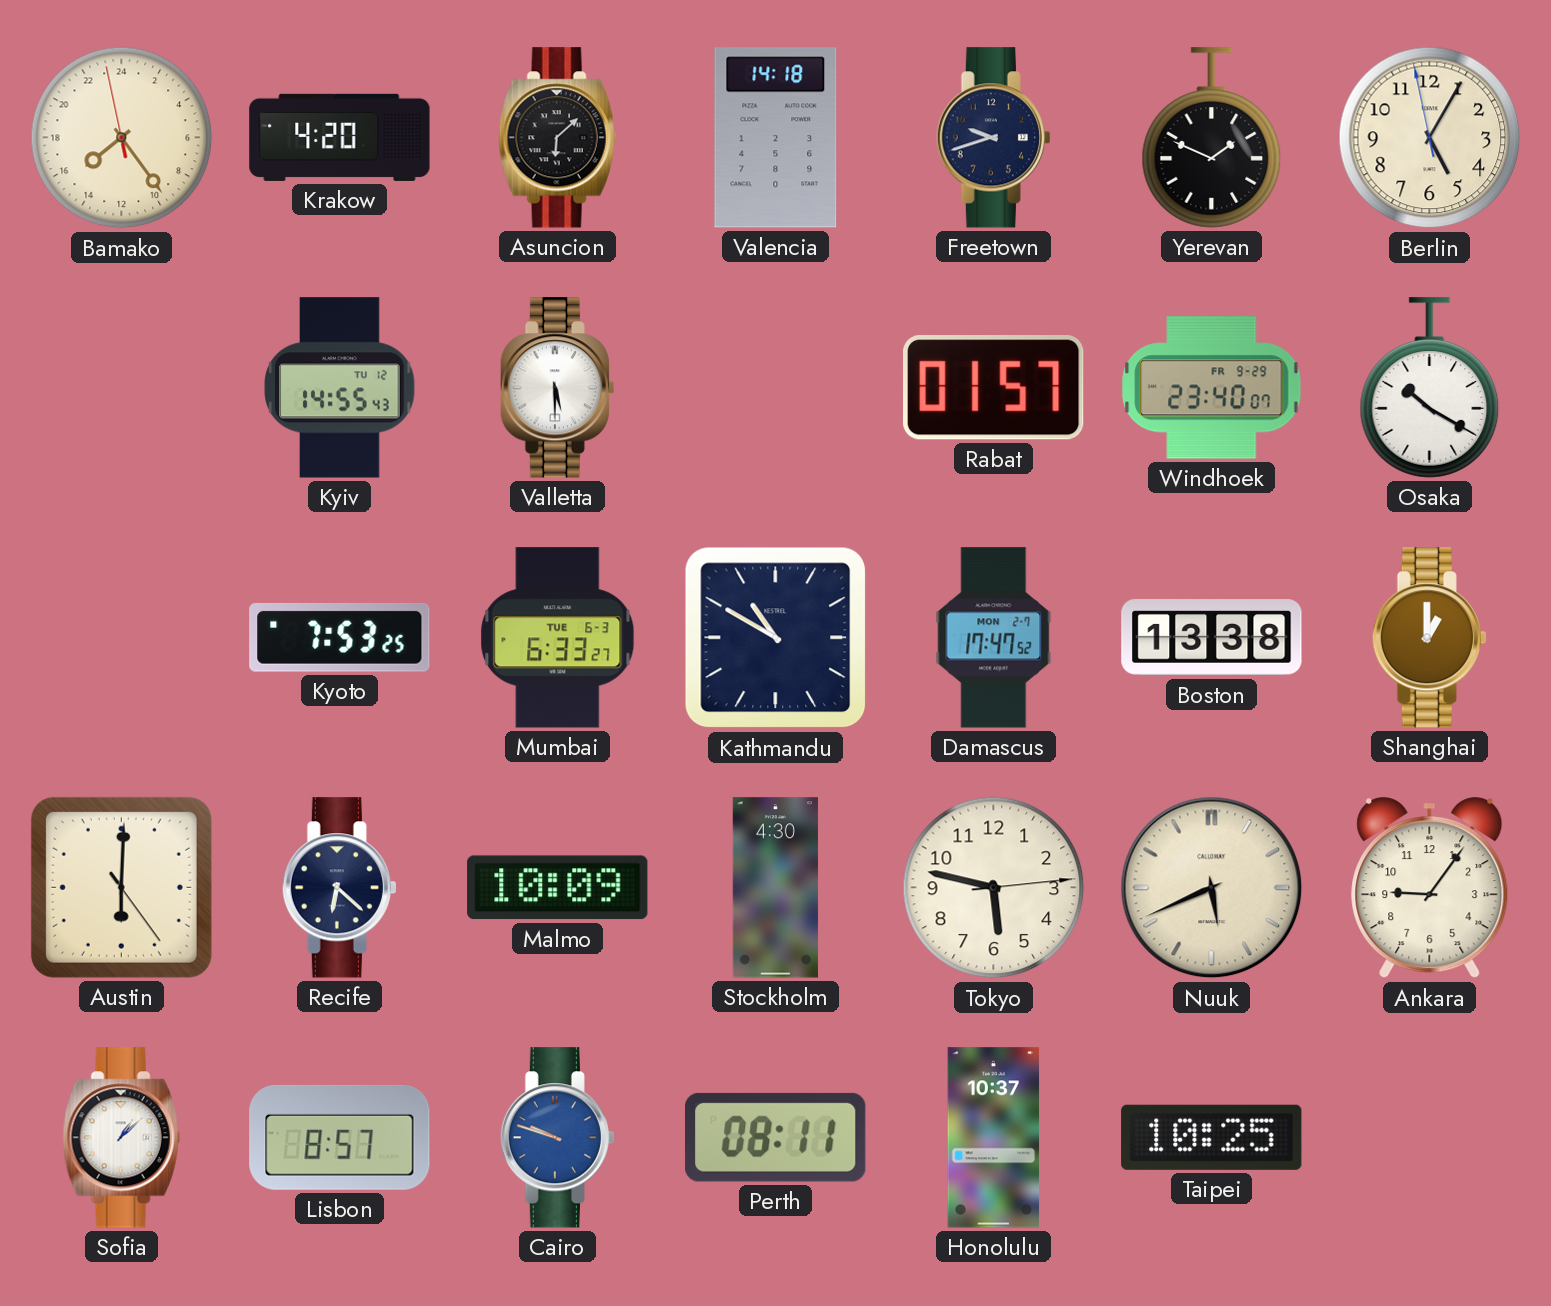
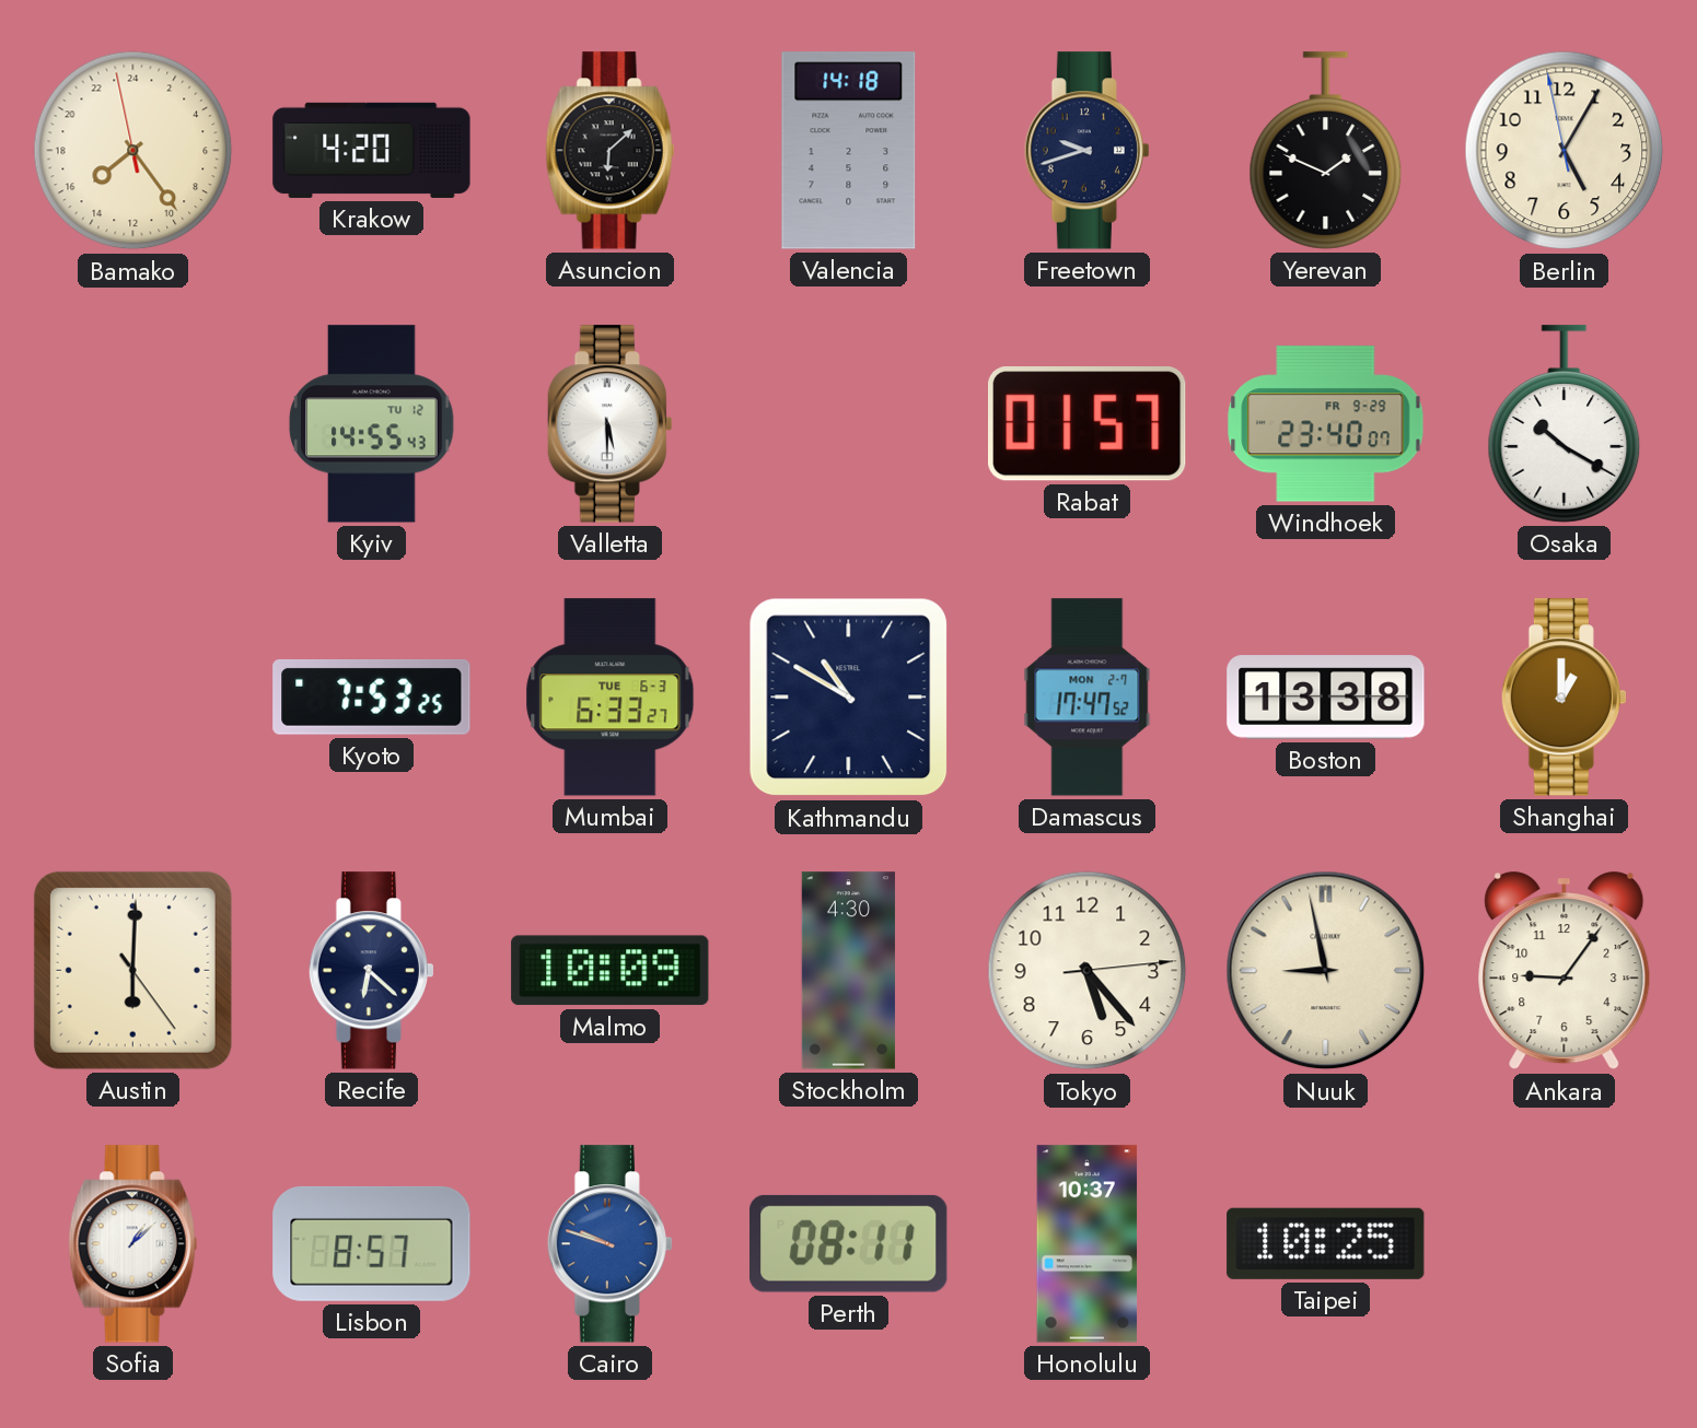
Tokyo: 5:47 -> 5:23 (1088, 971)
Nuuk: 5:41 -> 8:58 (1326, 971)
